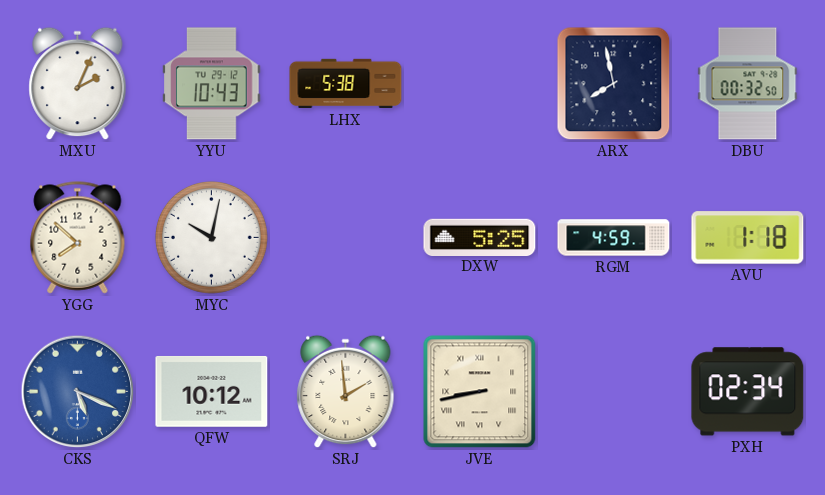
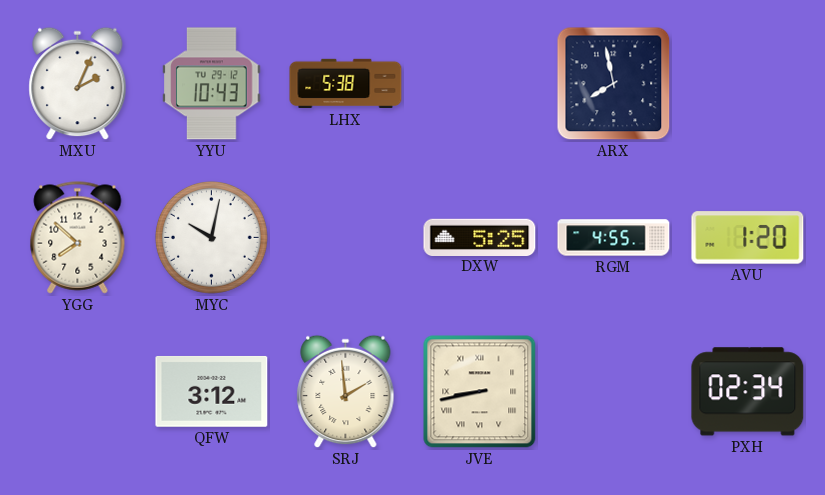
DBU: 00:32 -> none (748, 84)
RGM: 4:59 -> 4:55 (614, 238)
AVU: 1:18 -> 1:20 (748, 238)
CKS: 5:19 -> none (78, 392)
QFW: 10:12 -> 3:12 (212, 391)
